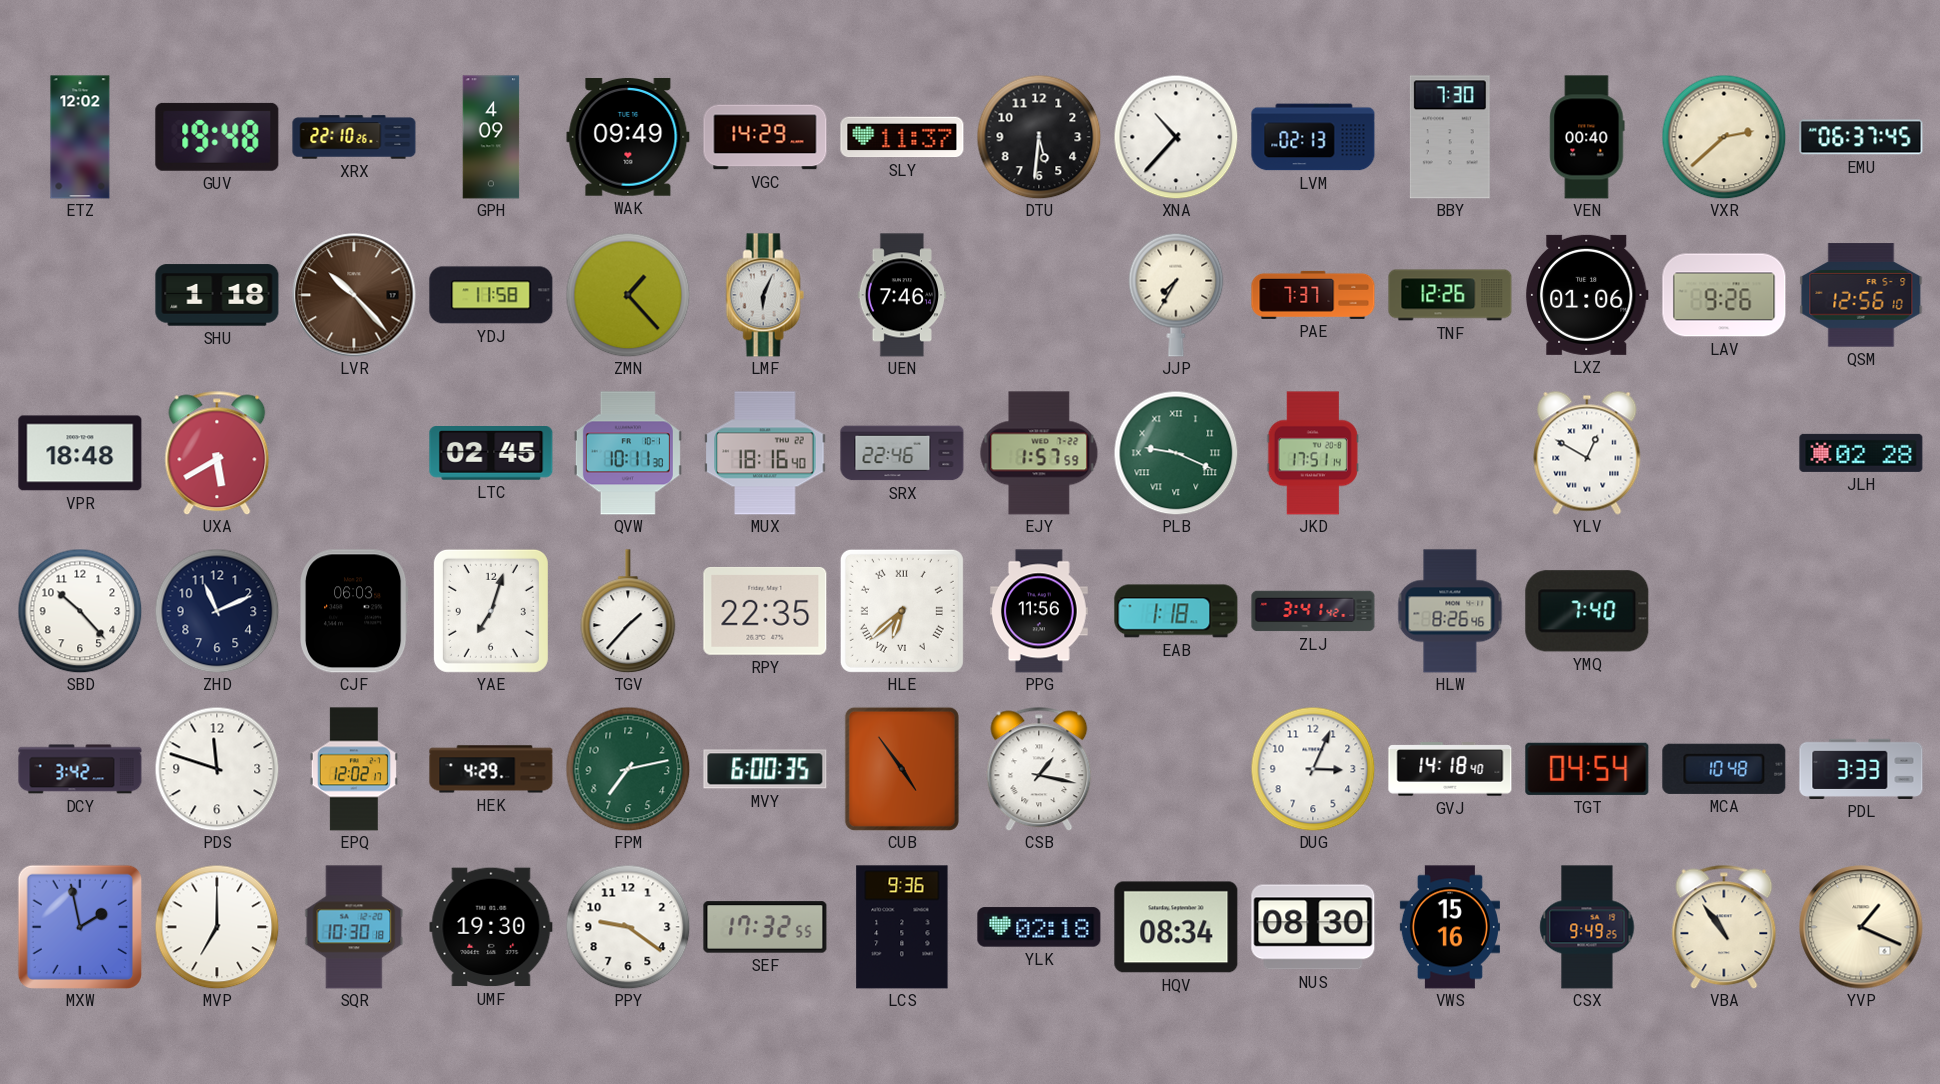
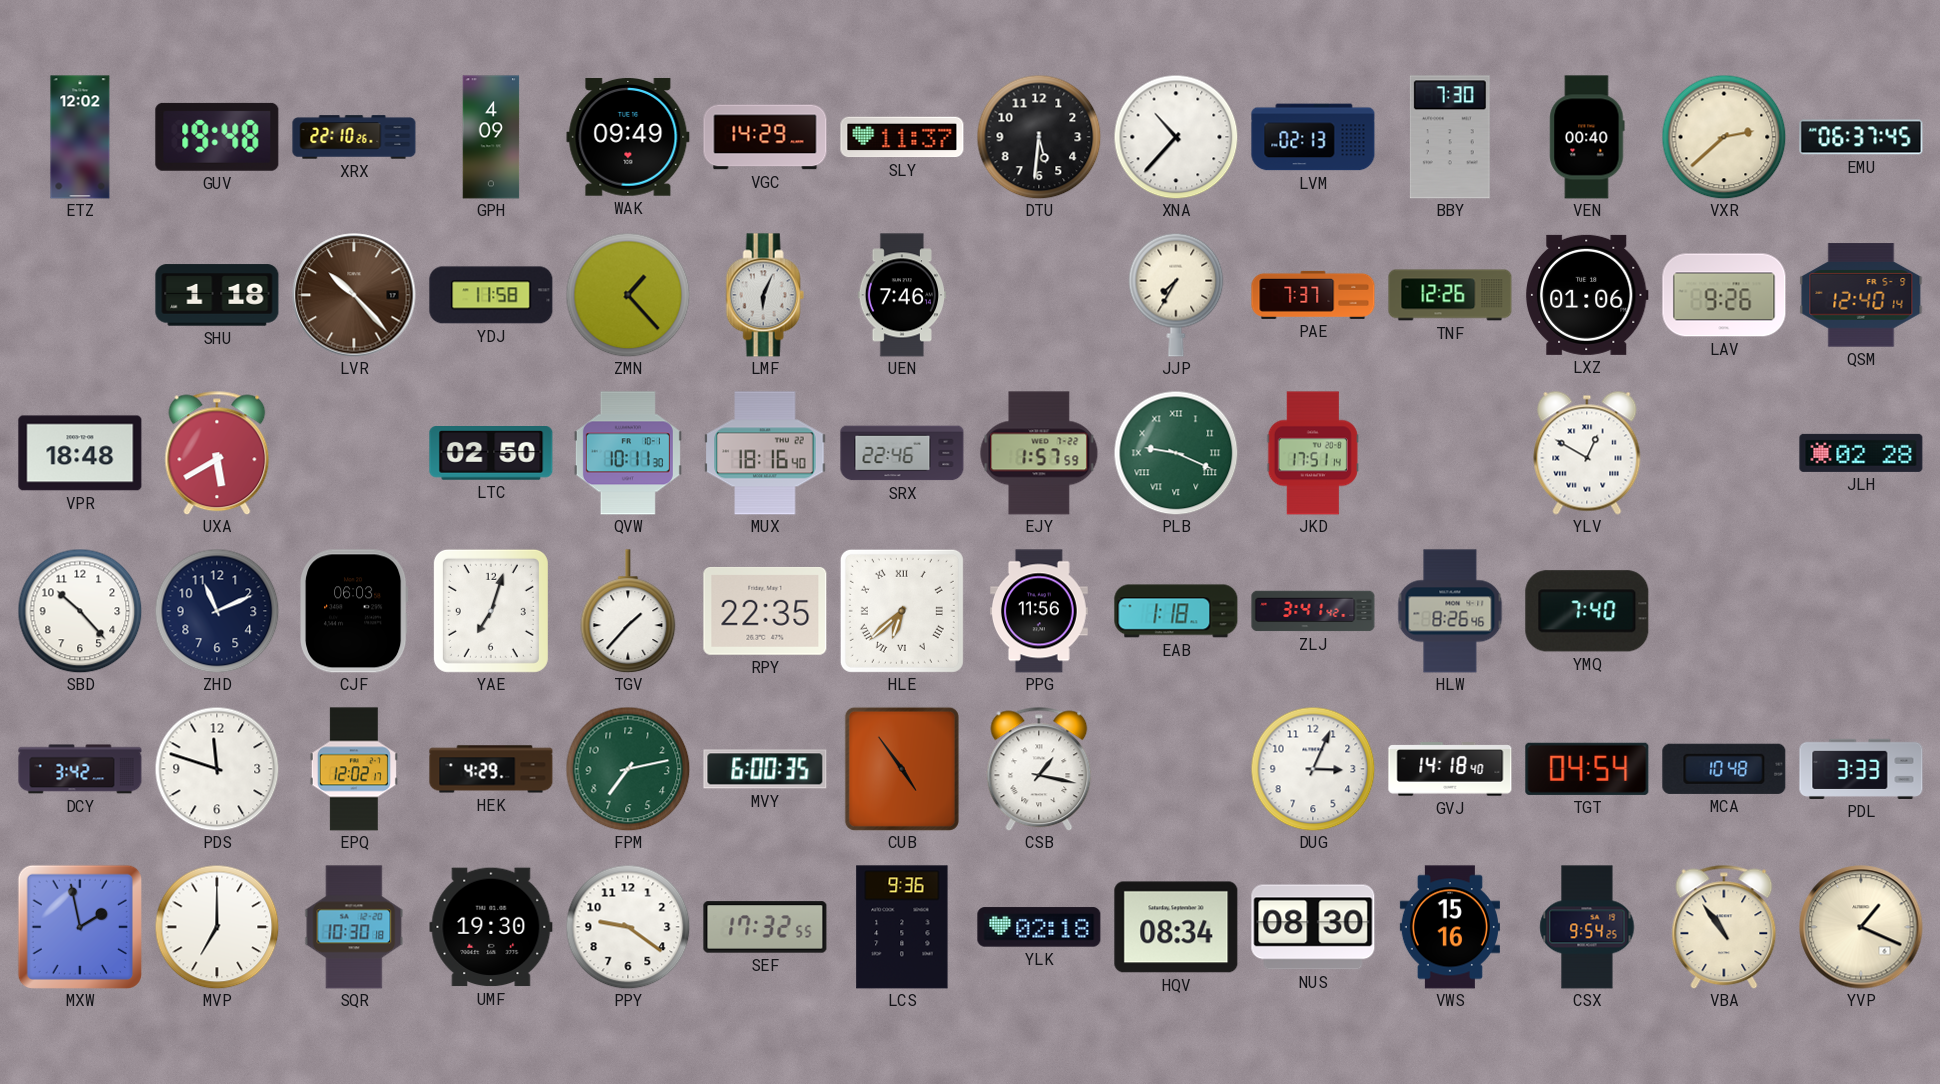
QSM: 12:56 -> 12:40 (1861, 295)
LTC: 02:45 -> 02:50 (491, 454)
CSX: 9:49 -> 9:54 (1587, 927)
